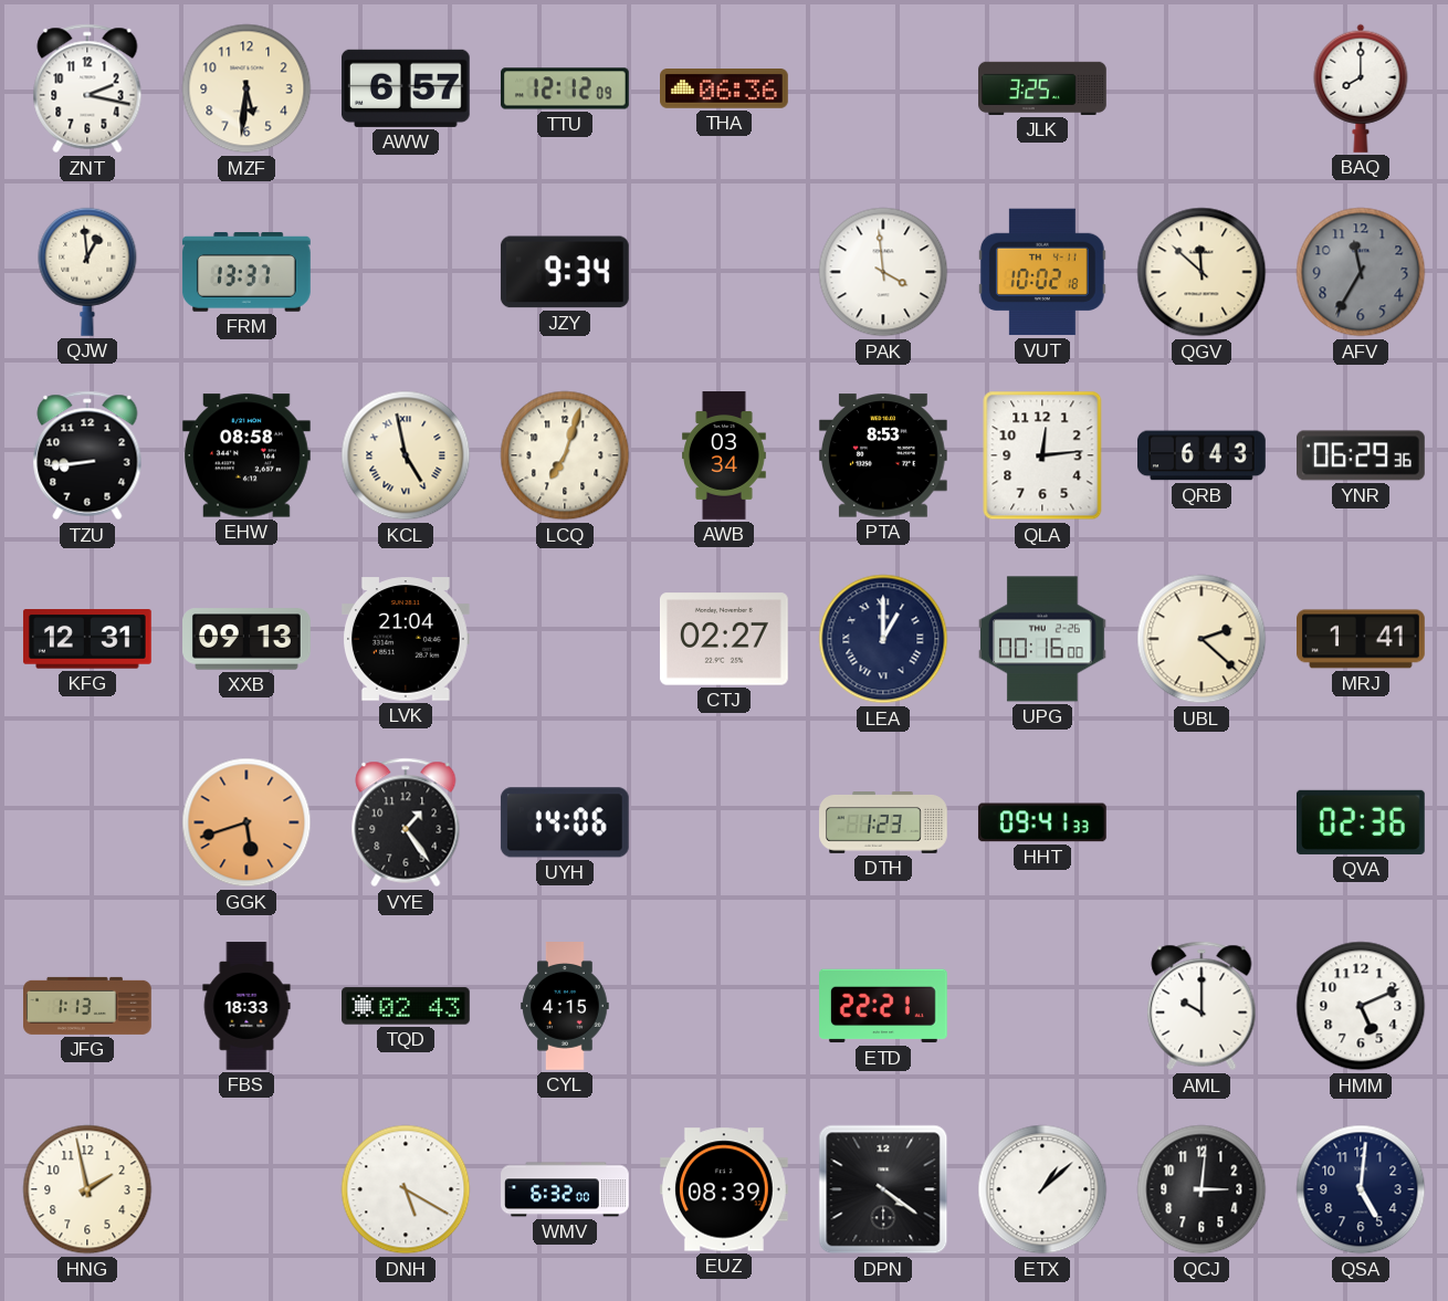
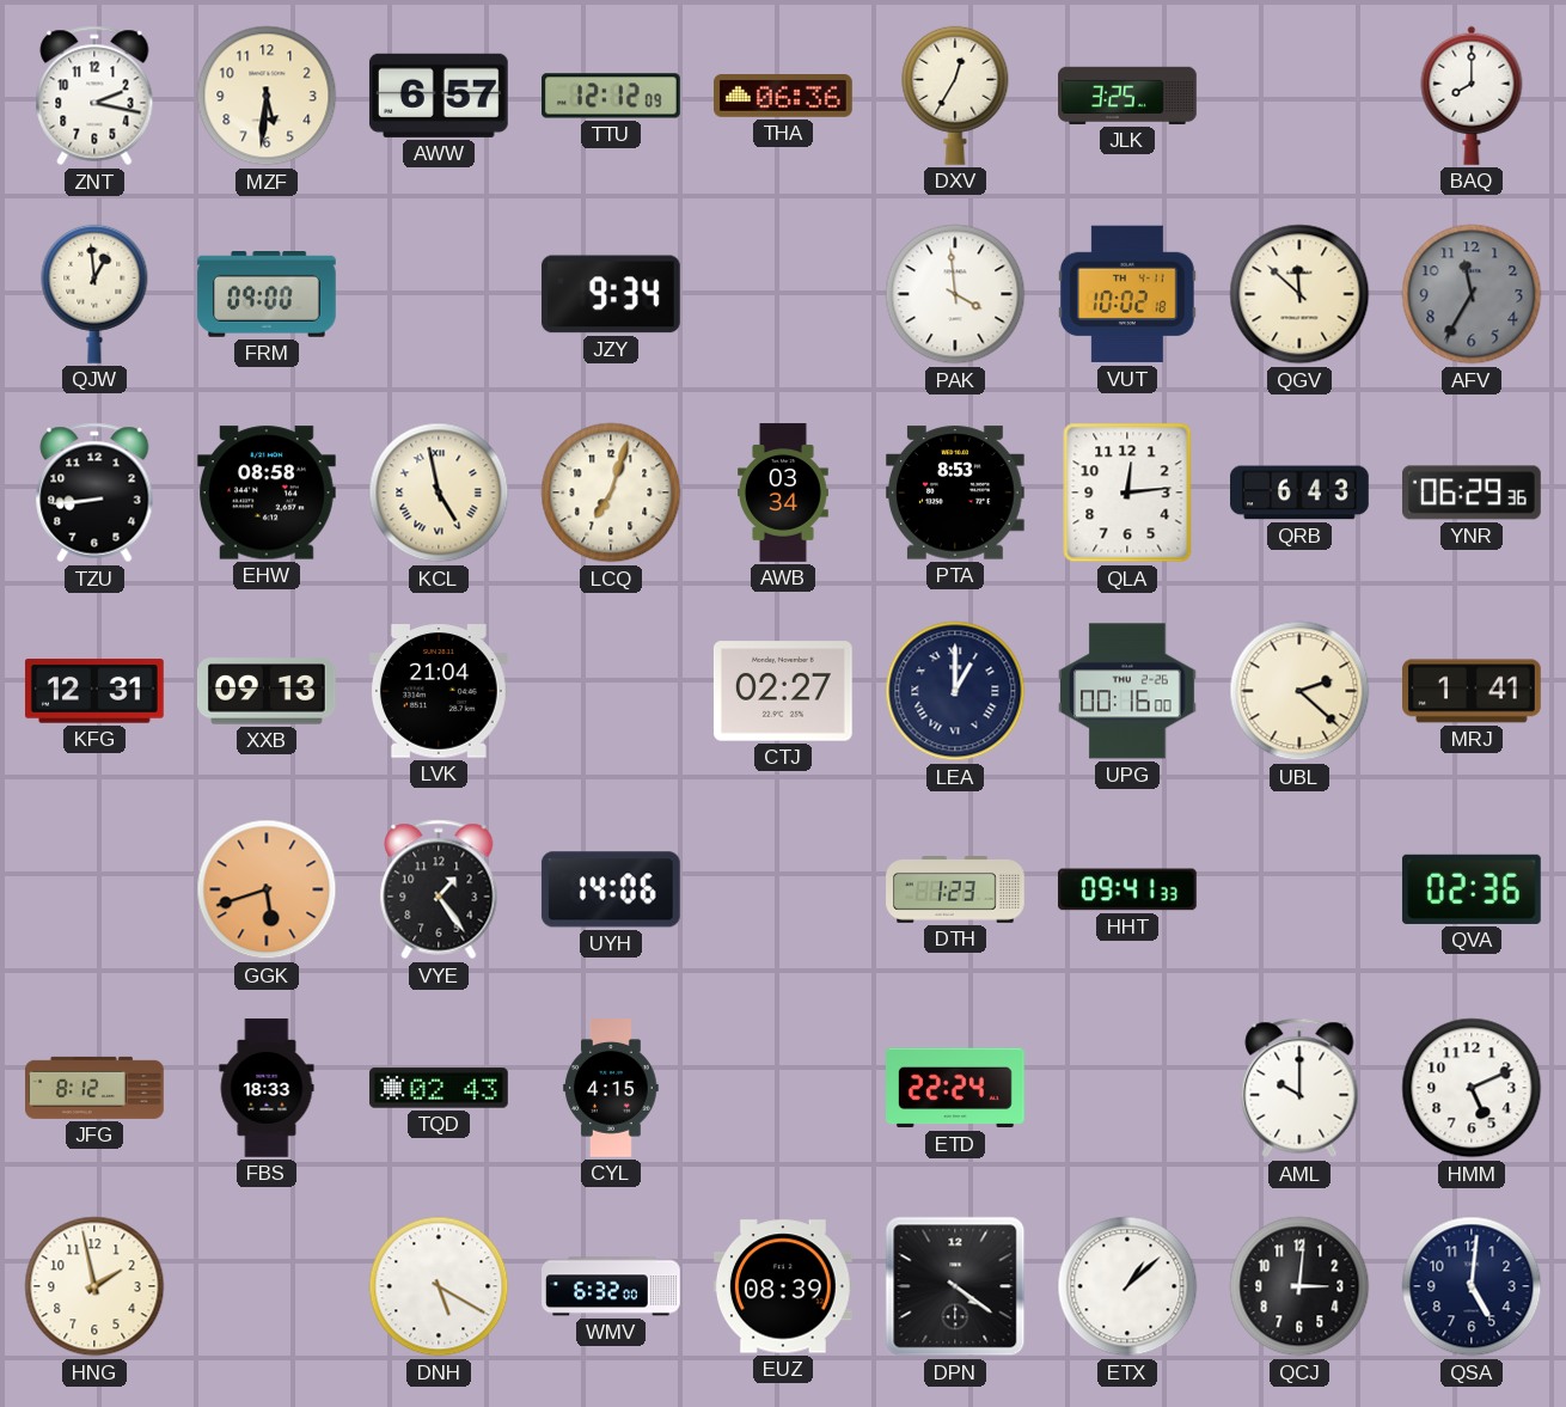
DXV: none -> 12:35 (955, 96)
FRM: 13:37 -> 09:00 (268, 295)
JFG: 1:13 -> 8:12 (96, 1088)
ETD: 22:21 -> 22:24 (956, 1088)
